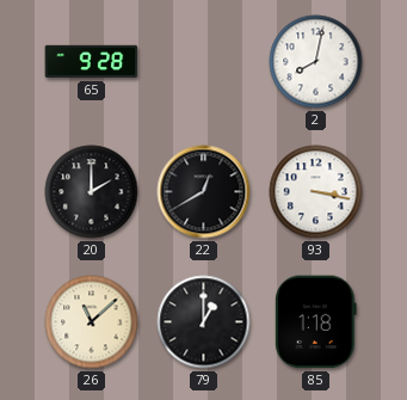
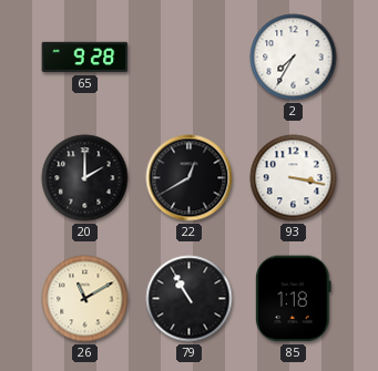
2: 8:02 -> 7:35 (294, 58)
26: 11:08 -> 11:10 (85, 299)
79: 1:00 -> 10:55 (190, 299)
